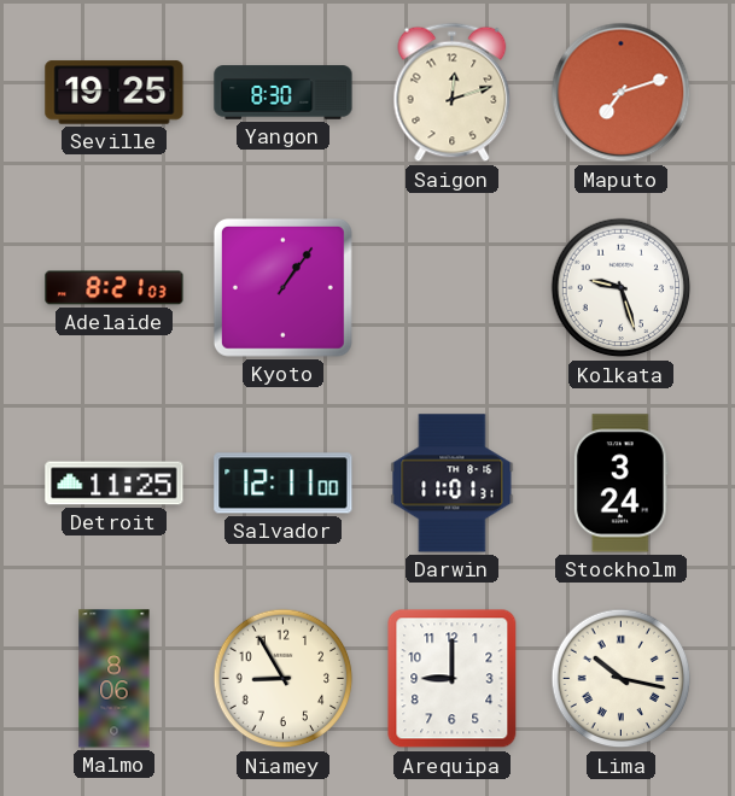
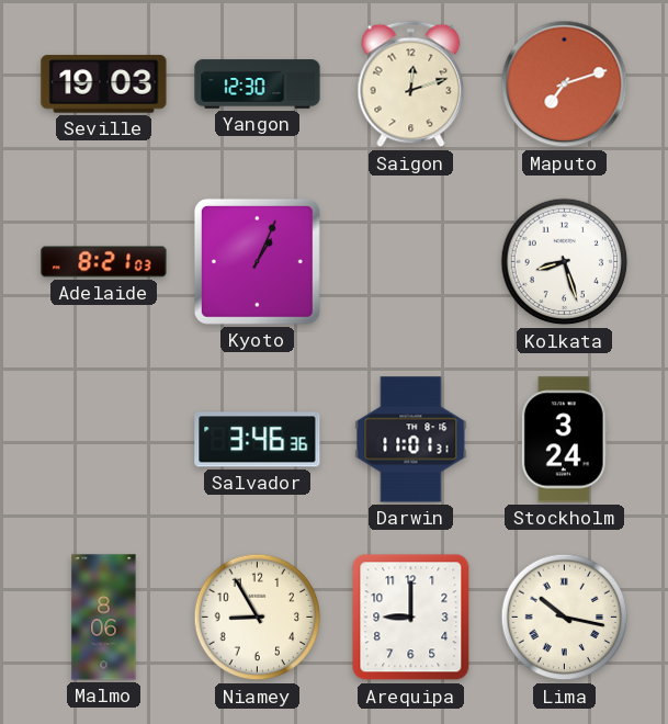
Seville: 19:25 -> 19:03 (104, 84)
Yangon: 8:30 -> 12:30 (258, 84)
Kyoto: 1:06 -> 1:04 (257, 261)
Kolkata: 9:27 -> 8:27 (565, 262)
Detroit: 11:25 -> none (115, 484)
Salvador: 12:11 -> 3:46 (258, 440)
